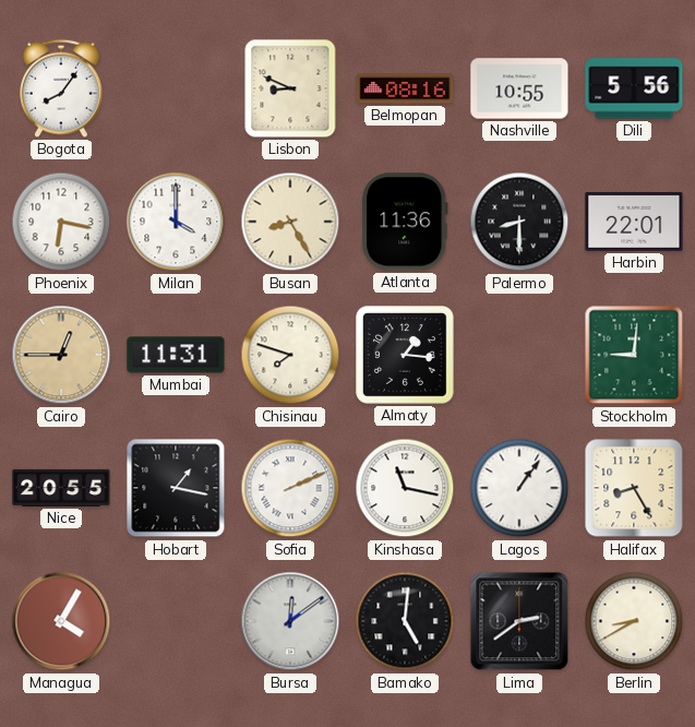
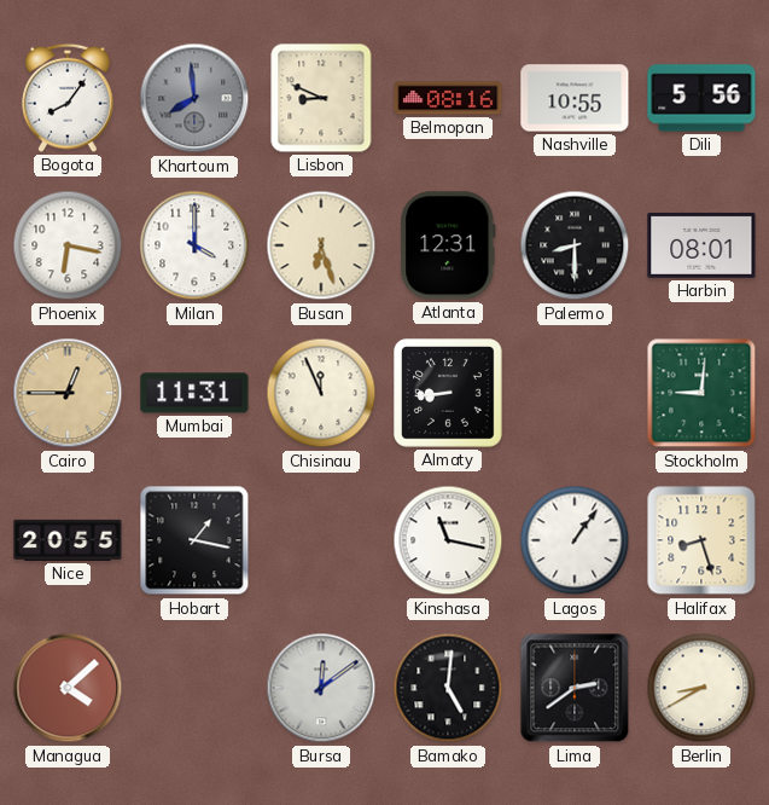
Khartoum: none -> 7:59 (194, 98)
Busan: 8:25 -> 6:27 (321, 245)
Atlanta: 11:36 -> 12:31 (448, 245)
Harbin: 22:01 -> 08:01 (701, 245)
Chisinau: 7:48 -> 11:56 (321, 393)
Almaty: 1:16 -> 8:44 (449, 394)
Sofia: 2:11 -> none (290, 488)
Halifax: 8:25 -> 8:27 (701, 540)
Managua: 4:05 -> 4:08 (68, 688)
